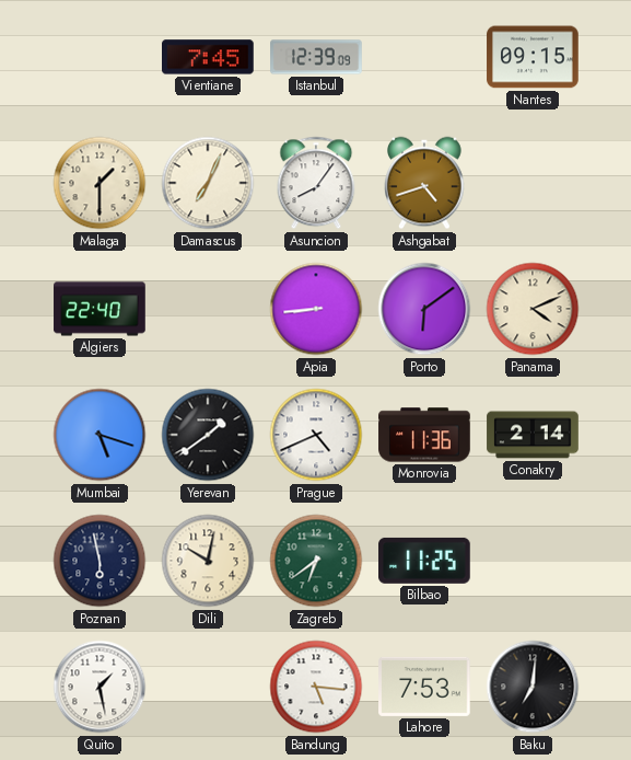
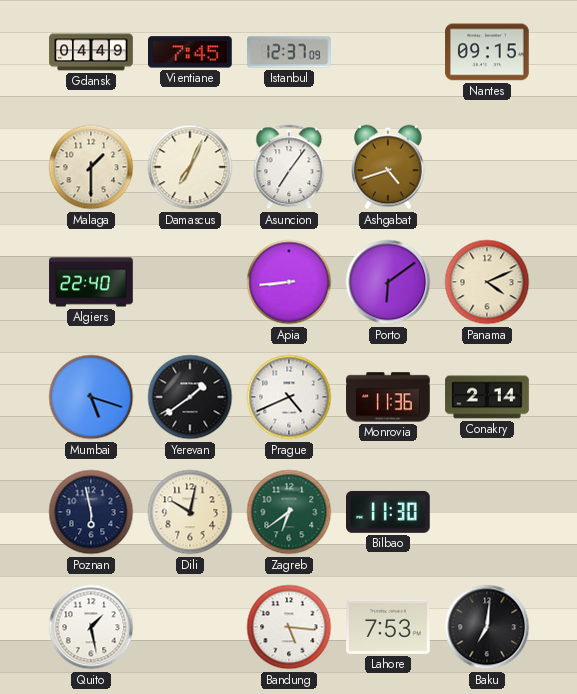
Gdansk: none -> 04:49 (91, 52)
Istanbul: 12:39 -> 12:37 (289, 52)
Asuncion: 8:06 -> 7:06 (289, 167)
Bilbao: 11:25 -> 11:30 (389, 512)
